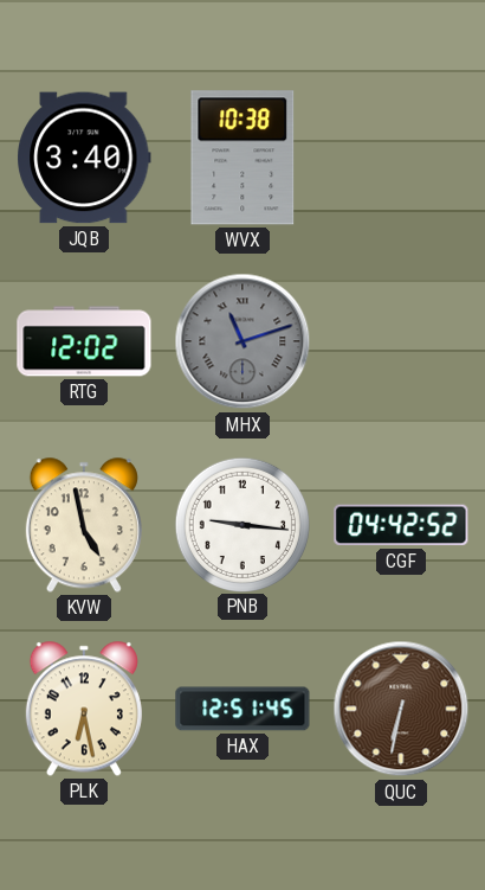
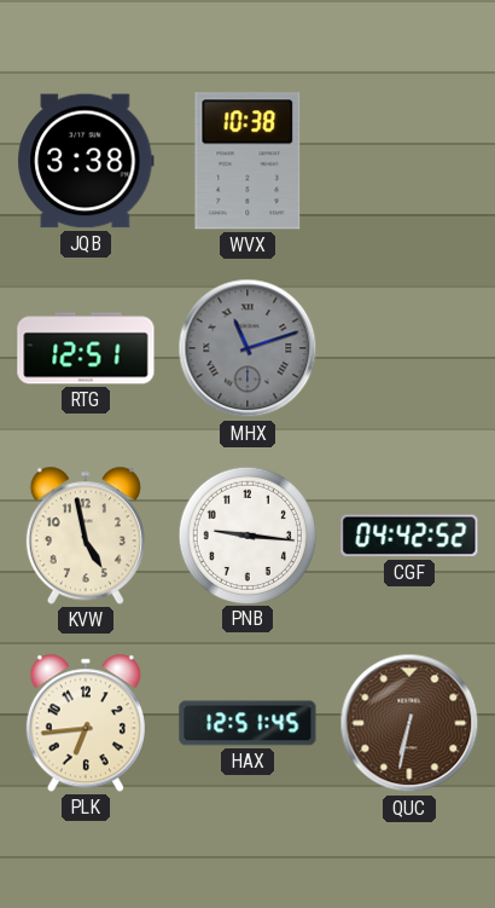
JQB: 3:40 -> 3:38 (86, 161)
RTG: 12:02 -> 12:51 (86, 348)
PLK: 6:28 -> 6:44 (86, 723)
